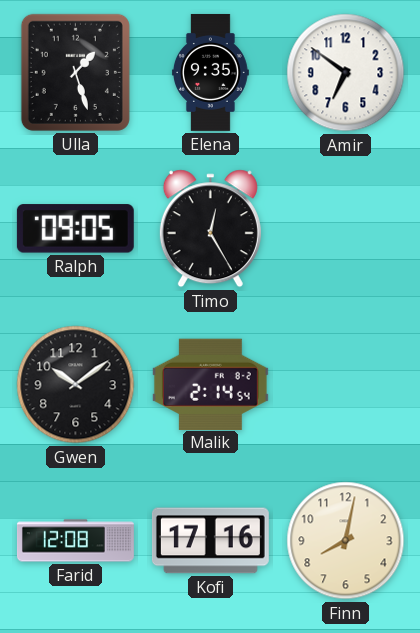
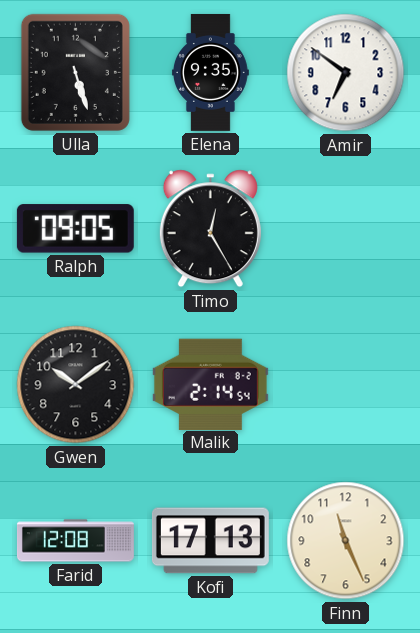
Ulla: 1:27 -> 5:27 (75, 72)
Kofi: 17:16 -> 17:13 (210, 541)
Finn: 8:02 -> 11:26 (346, 541)
